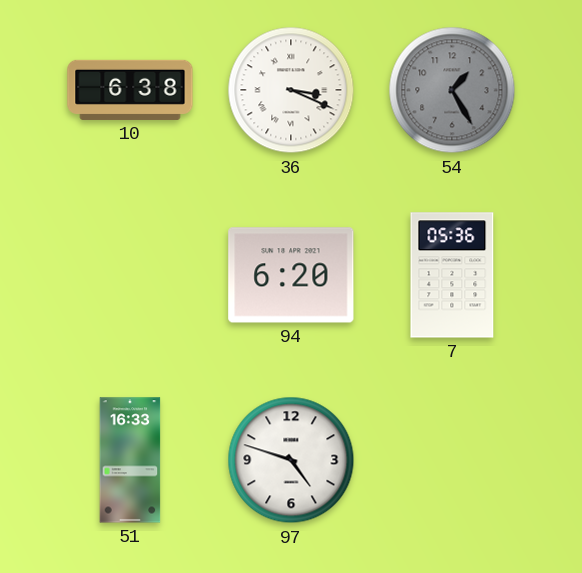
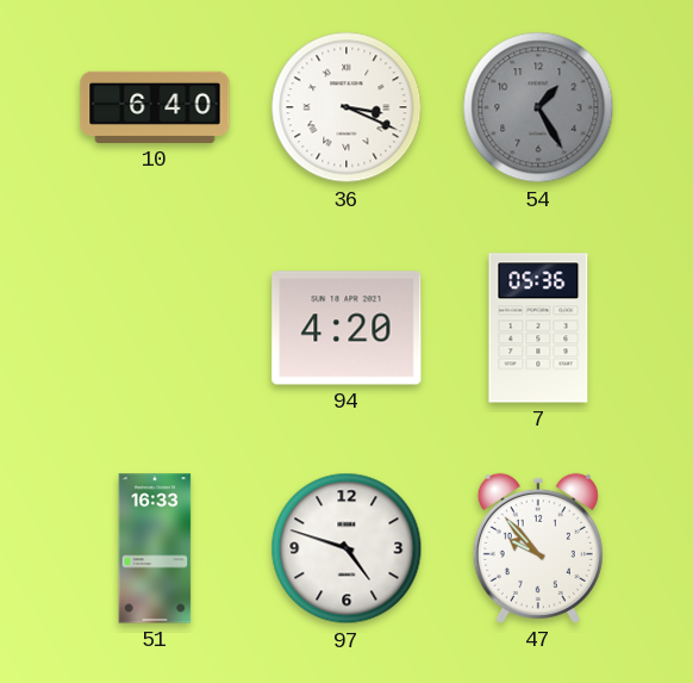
10: 6:38 -> 6:40 (155, 107)
94: 6:20 -> 4:20 (346, 328)
47: none -> 9:53 (538, 548)
